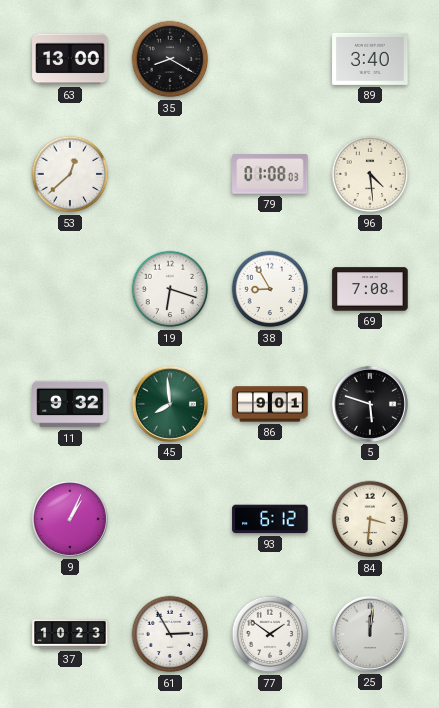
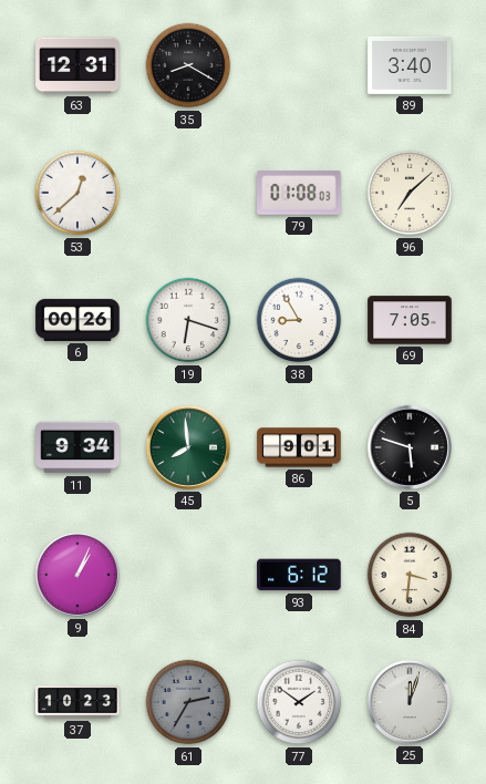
63: 13:00 -> 12:31 (77, 65)
96: 4:29 -> 7:08 (410, 193)
6: none -> 00:26 (77, 320)
69: 7:08 -> 7:05 (410, 320)
11: 9:32 -> 9:34 (77, 447)
61: 2:55 -> 2:35 (188, 702)
61 dial: white -> grey (188, 702)
25: 12:01 -> 12:03 (410, 702)
